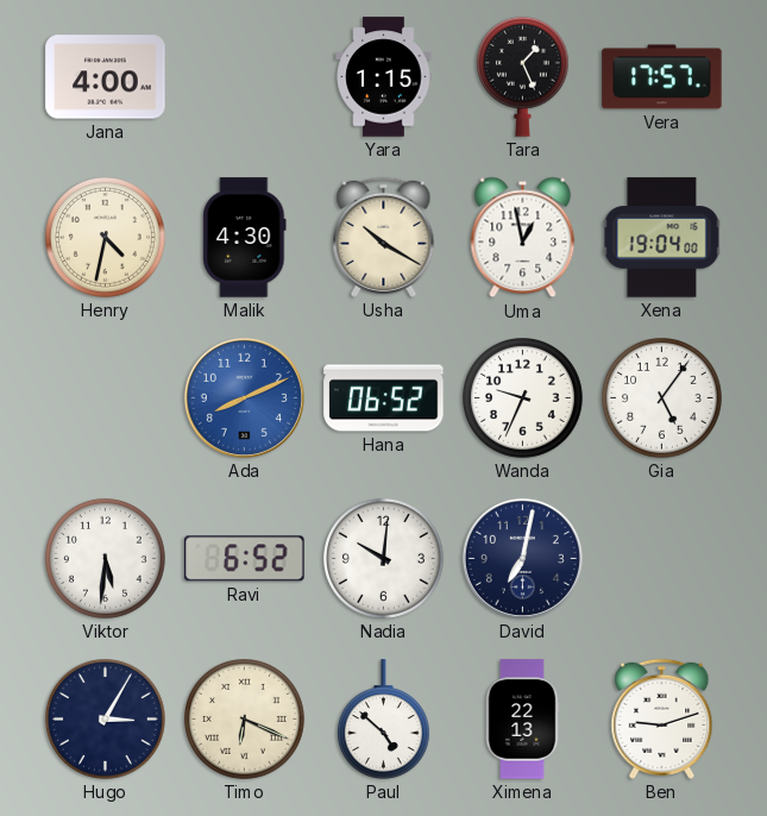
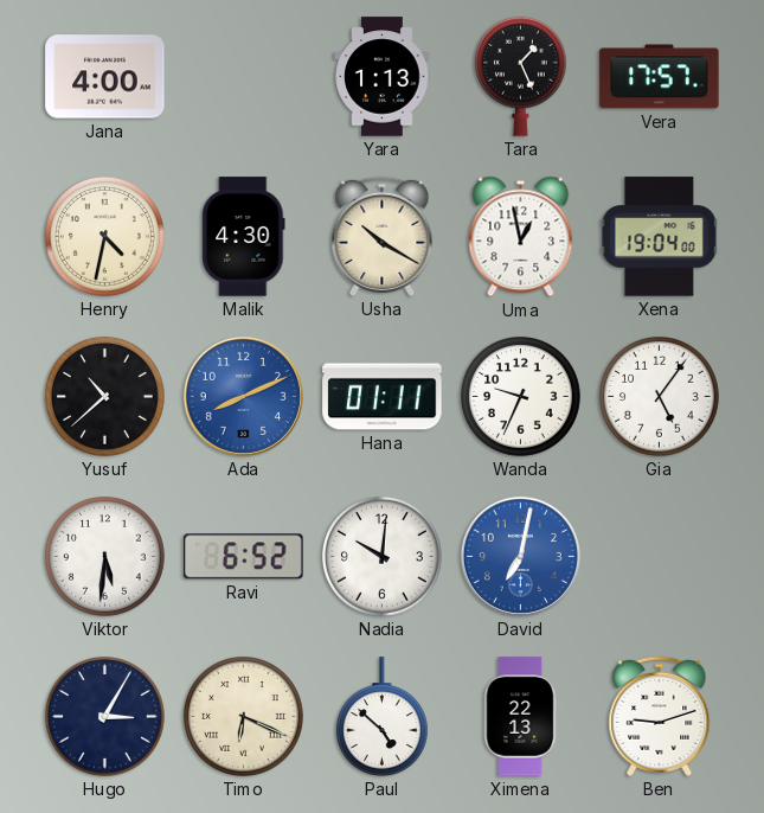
Yara: 1:15 -> 1:13 (383, 77)
Yusuf: none -> 10:38 (105, 397)
Hana: 06:52 -> 01:11 (383, 397)
David dial: navy -> blue (520, 556)
